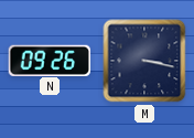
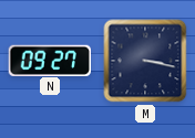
N: 09:26 -> 09:27 (50, 60)
